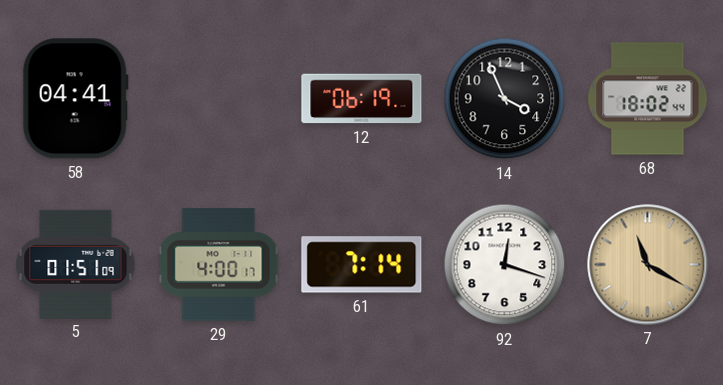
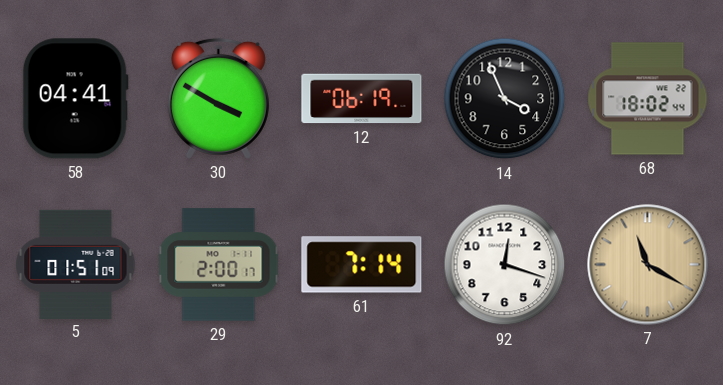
30: none -> 3:50 (218, 98)
29: 4:00 -> 2:00 (219, 265)
